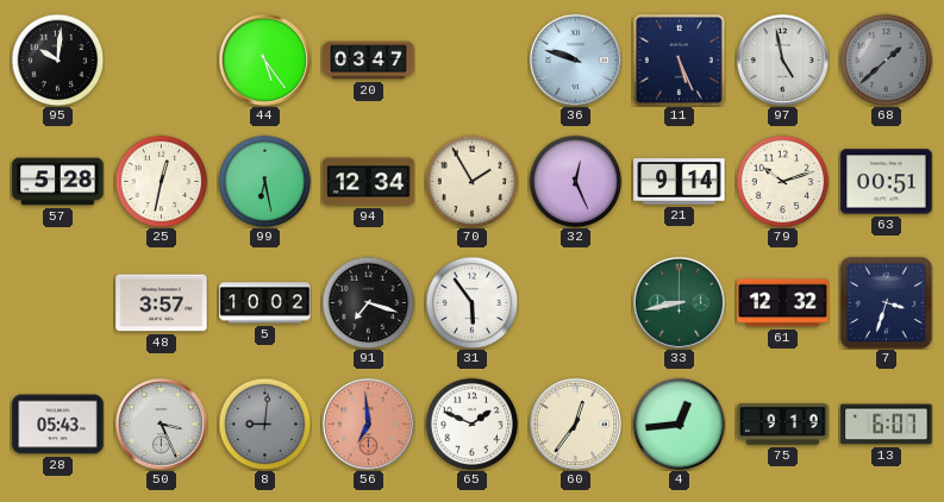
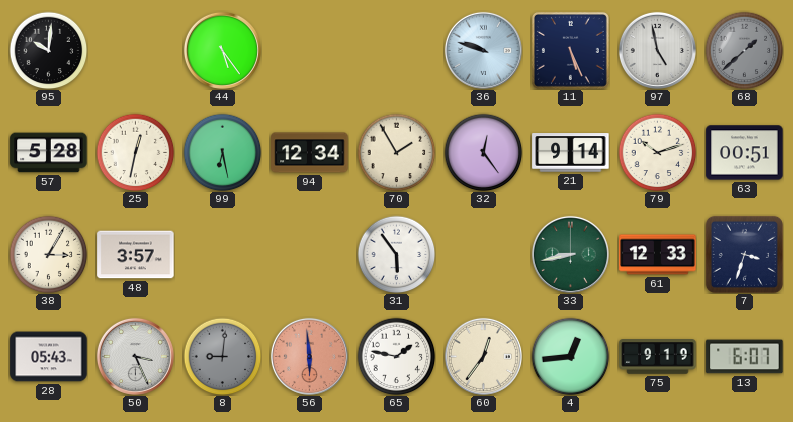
20: 03:47 -> none (369, 61)
32: 12:26 -> 12:24 (483, 152)
38: none -> 3:05 (48, 254)
5: 10:02 -> none (265, 303)
91: 7:18 -> none (368, 302)
61: 12:32 -> 12:33 (658, 255)
56: 6:59 -> 5:59 (309, 356)
65: 1:49 -> 1:47 (396, 356)
